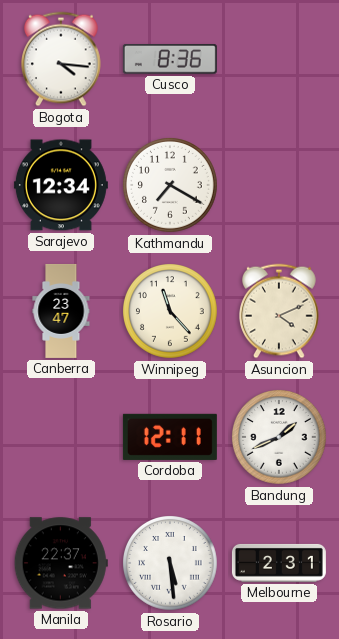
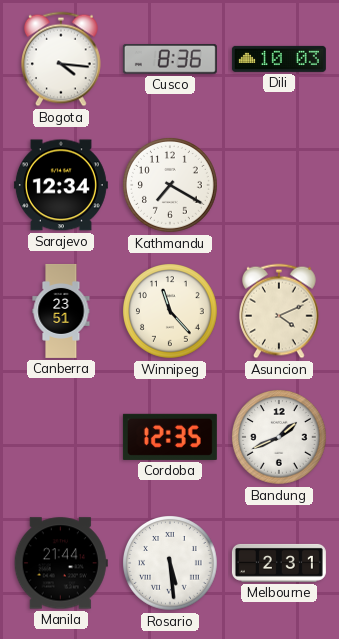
Dili: none -> 10:03 (279, 59)
Canberra: 23:47 -> 23:51 (61, 311)
Cordoba: 12:11 -> 12:35 (170, 437)
Manila: 22:37 -> 21:44 (61, 563)
